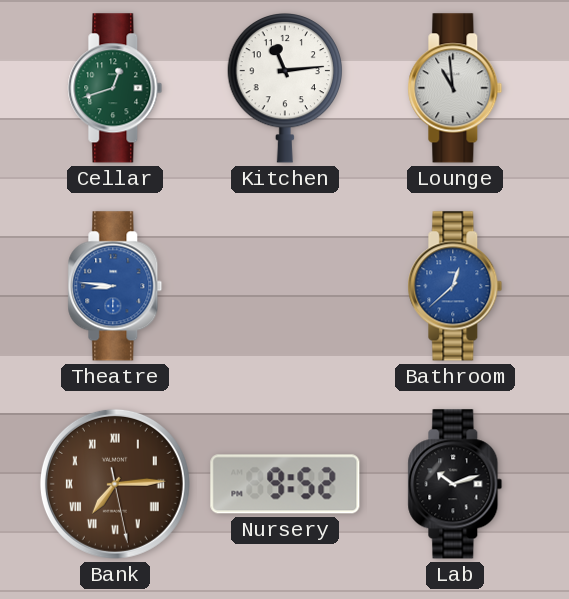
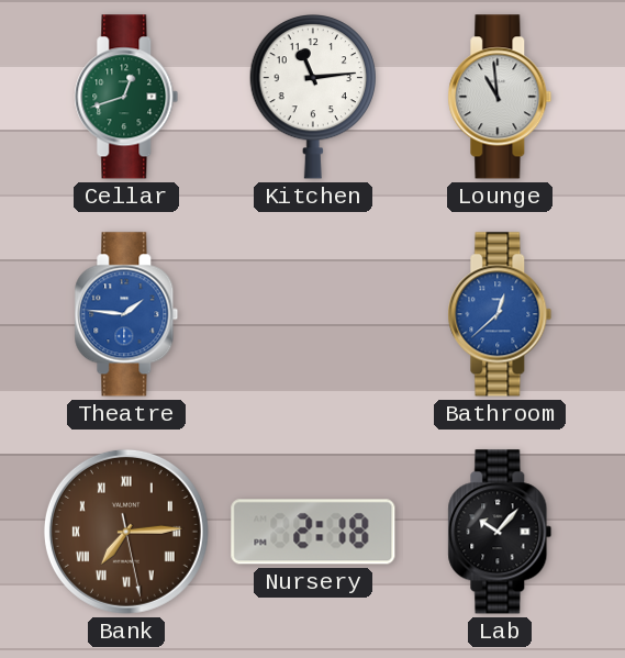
Theatre: 8:46 -> 1:46 (126, 314)
Nursery: 9:52 -> 2:18 (313, 532)
Lab: 10:12 -> 10:07 (500, 532)
